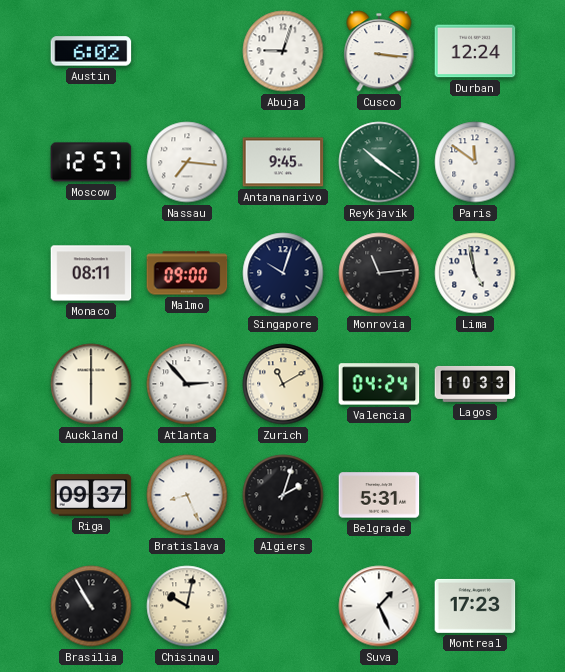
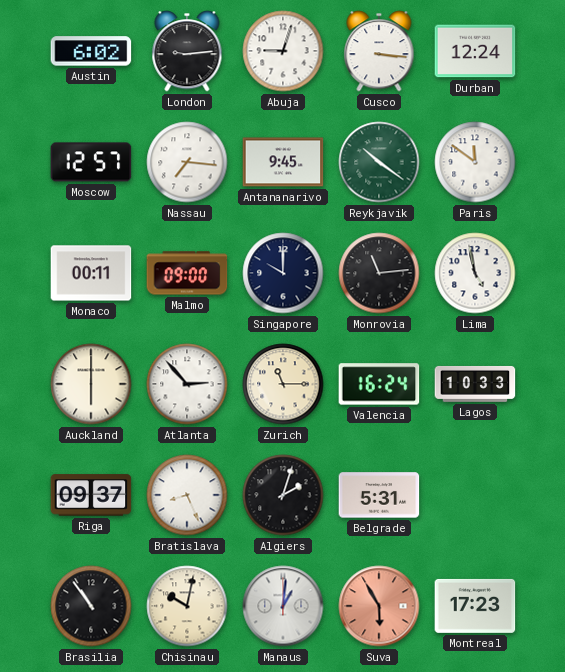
London: none -> 9:14 (187, 51)
Monaco: 08:11 -> 00:11 (91, 273)
Singapore: 10:03 -> 10:00 (283, 273)
Zurich: 11:10 -> 11:15 (283, 384)
Valencia: 04:24 -> 16:24 (379, 384)
Brasilia: 10:55 -> 10:54 (91, 606)
Manaus: none -> 1:01 (283, 606)
Suva: 1:26 -> 5:55 (379, 606)
Suva dial: white -> salmon (379, 606)
